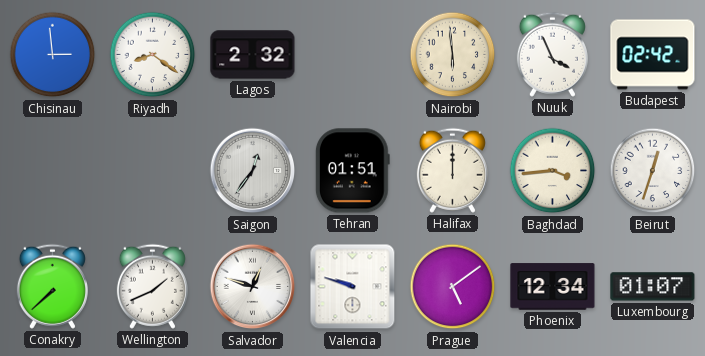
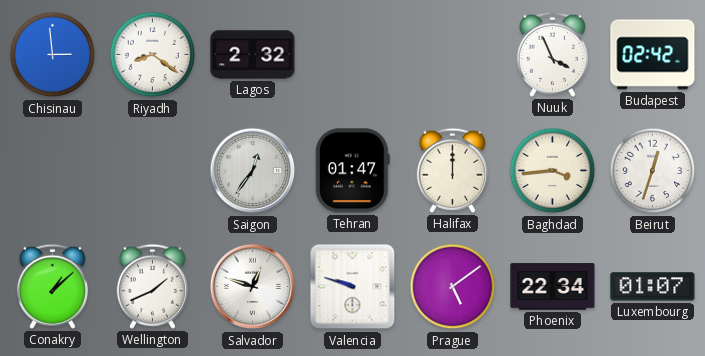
Nairobi: 5:59 -> none (453, 55)
Tehran: 01:51 -> 01:47 (352, 171)
Conakry: 7:38 -> 1:08 (52, 286)
Phoenix: 12:34 -> 22:34 (553, 287)
